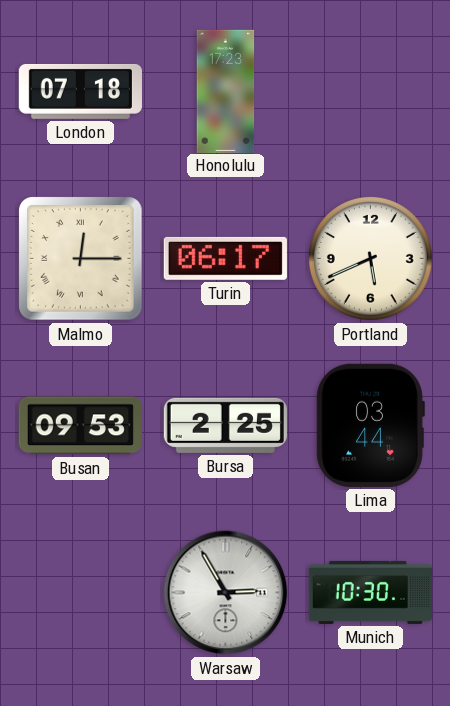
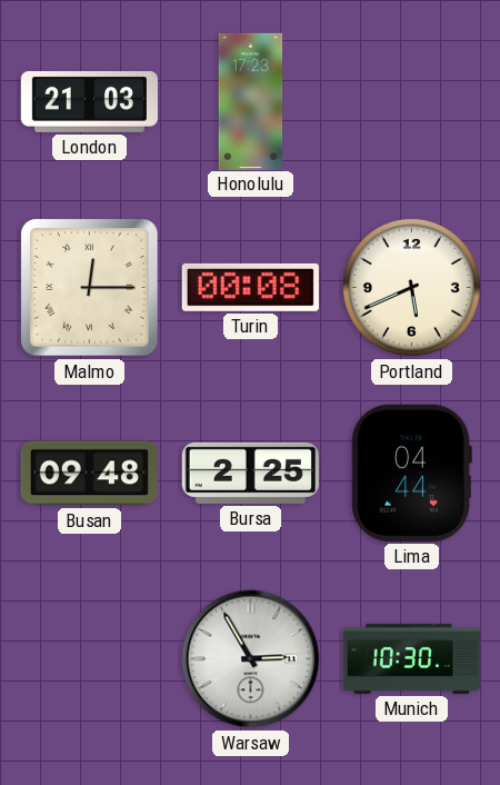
London: 07:18 -> 21:03 (89, 101)
Turin: 06:17 -> 00:08 (250, 287)
Busan: 09:53 -> 09:48 (89, 474)
Lima: 03:44 -> 04:44 (411, 473)
